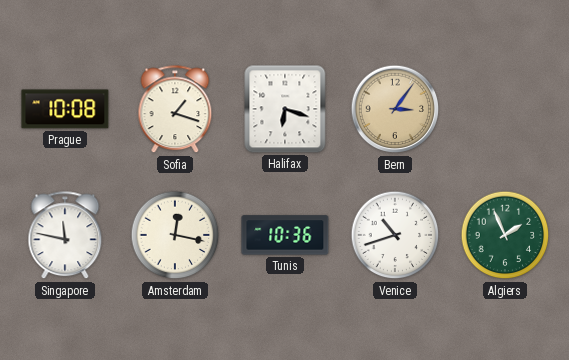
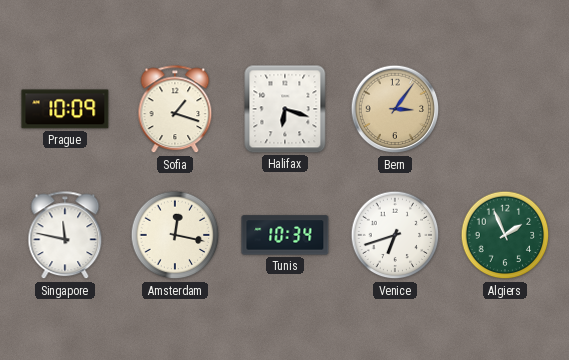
Prague: 10:08 -> 10:09 (65, 109)
Tunis: 10:36 -> 10:34 (285, 235)
Venice: 10:42 -> 6:42 (395, 235)
